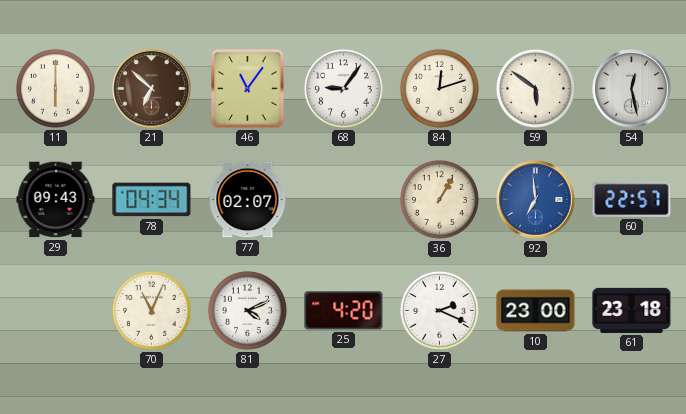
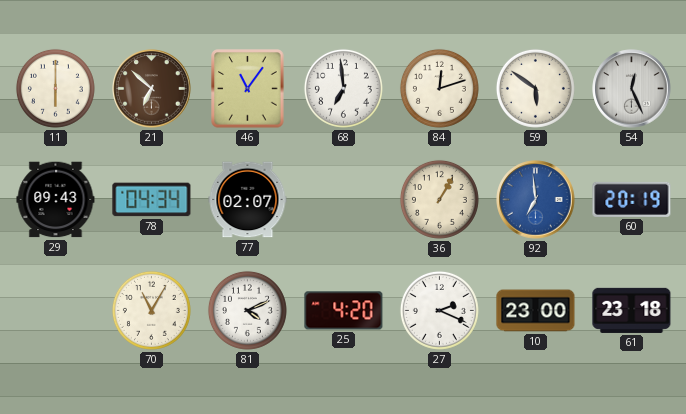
68: 9:06 -> 6:59 (343, 88)
54: 12:28 -> 12:26 (632, 89)
60: 22:57 -> 20:19 (632, 199)
70: 11:04 -> 11:05 (151, 310)
